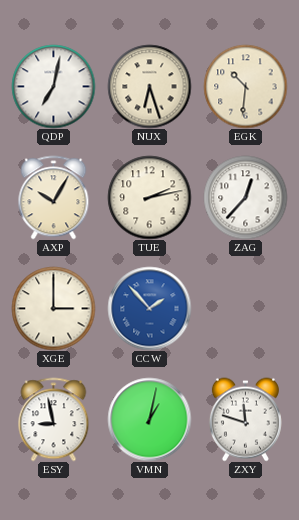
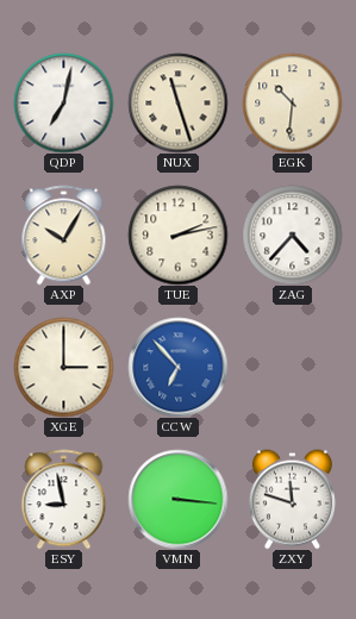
NUX: 6:27 -> 11:27 (177, 102)
ZAG: 12:37 -> 4:37 (292, 235)
CCW: 1:53 -> 6:53 (177, 367)
VMN: 1:02 -> 3:16 (177, 499)
